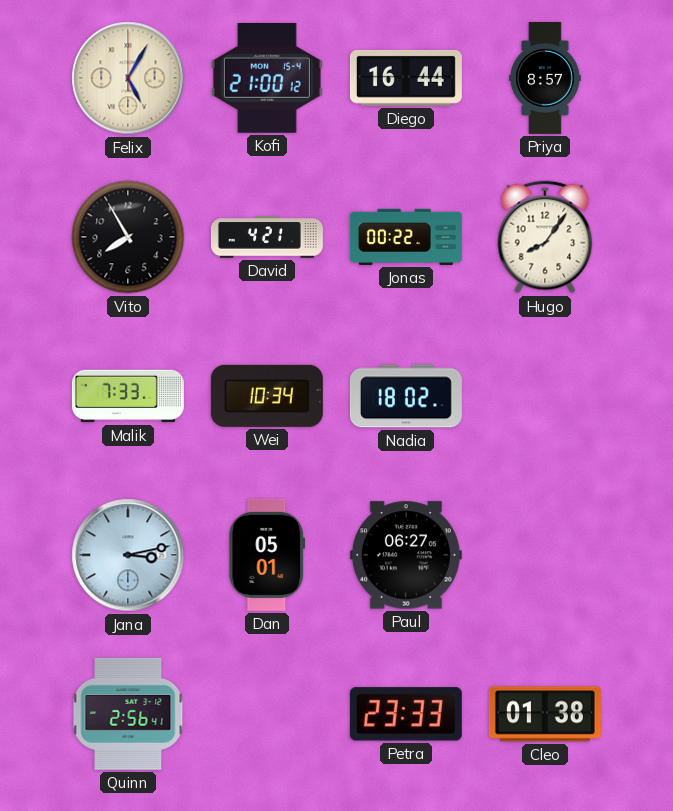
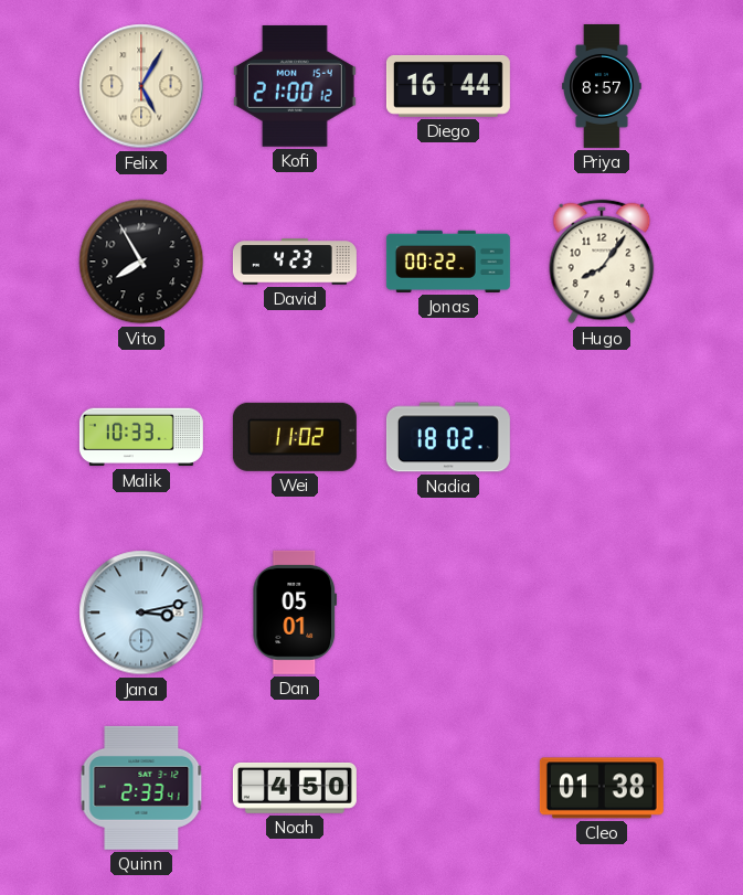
David: 4:21 -> 4:23 (295, 262)
Malik: 7:33 -> 10:33 (141, 437)
Wei: 10:34 -> 11:02 (295, 437)
Paul: 06:27 -> none (406, 555)
Quinn: 2:56 -> 2:33 (141, 788)
Noah: none -> 4:50 (295, 788)
Petra: 23:33 -> none (406, 714)
